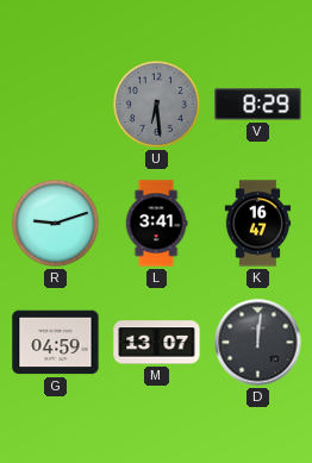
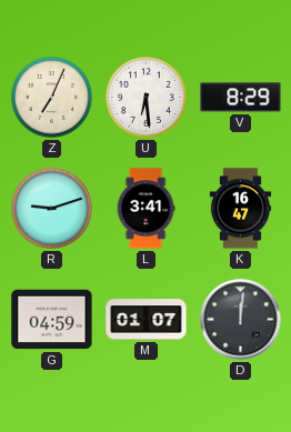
Z: none -> 7:04 (52, 98)
U dial: grey -> white (147, 98)
M: 13:07 -> 01:07 (147, 320)
